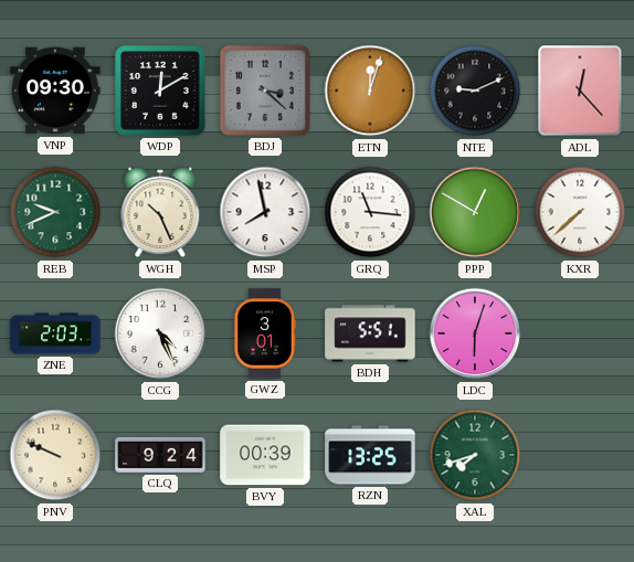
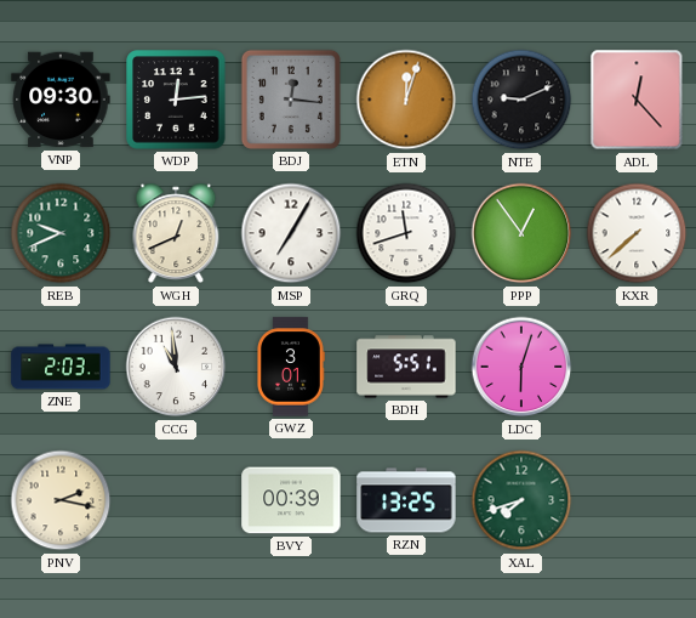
WDP: 12:10 -> 12:14 (176, 100)
BDJ: 3:22 -> 12:16 (291, 100)
WGH: 10:26 -> 12:41 (176, 233)
MSP: 7:58 -> 7:05 (291, 233)
GRQ: 11:16 -> 11:42 (406, 233)
PPP: 12:50 -> 12:54 (521, 233)
CCG: 4:26 -> 10:59 (176, 367)
PNV: 9:49 -> 2:17 (61, 500)
CLQ: 9:24 -> none (160, 455)
